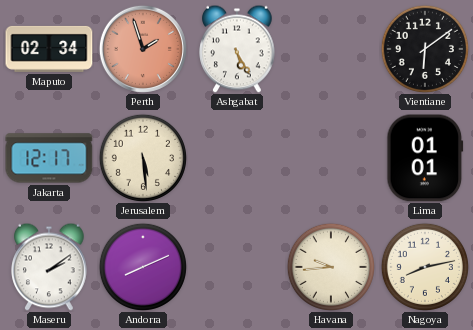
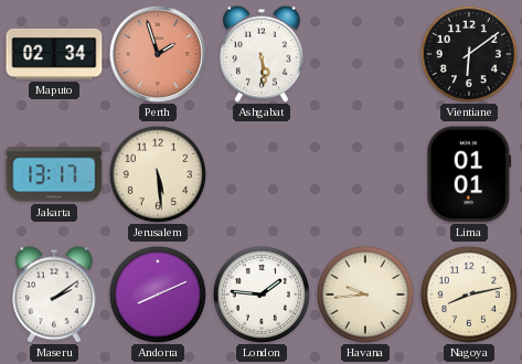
Ashgabat: 5:25 -> 5:29 (262, 54)
Jakarta: 12:17 -> 13:17 (54, 174)
London: none -> 1:46 (262, 295)
